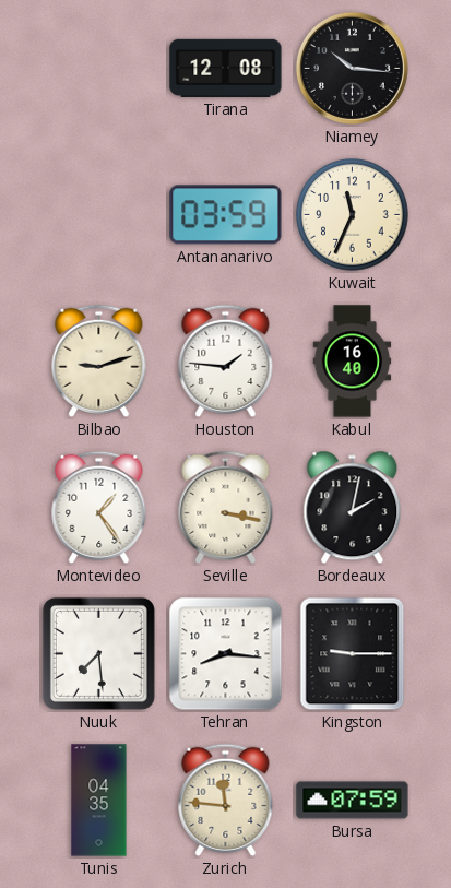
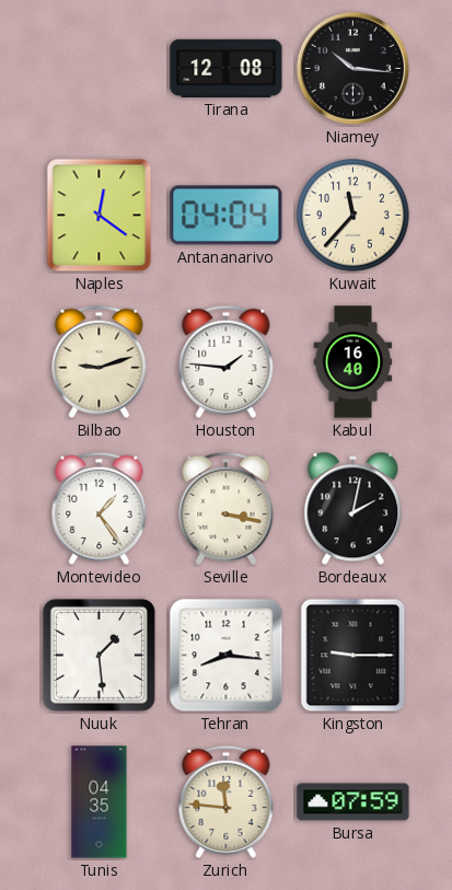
Naples: none -> 12:21 (100, 216)
Antananarivo: 03:59 -> 04:04 (227, 216)
Kuwait: 11:34 -> 11:37 (354, 216)
Nuuk: 7:29 -> 1:29 (98, 655)
